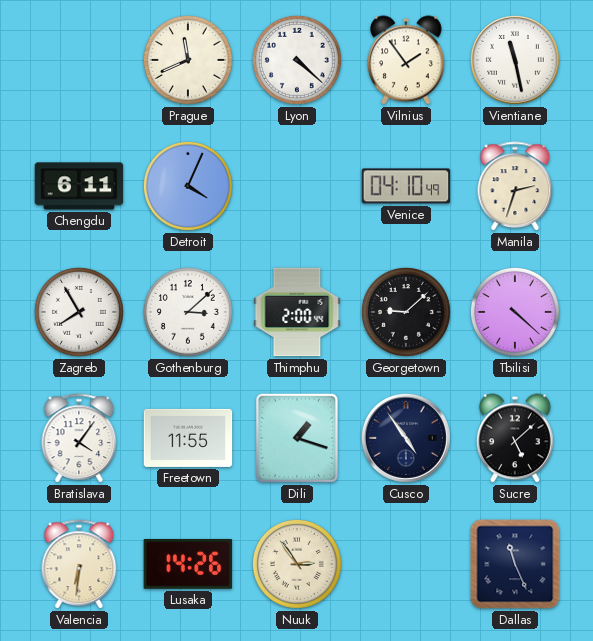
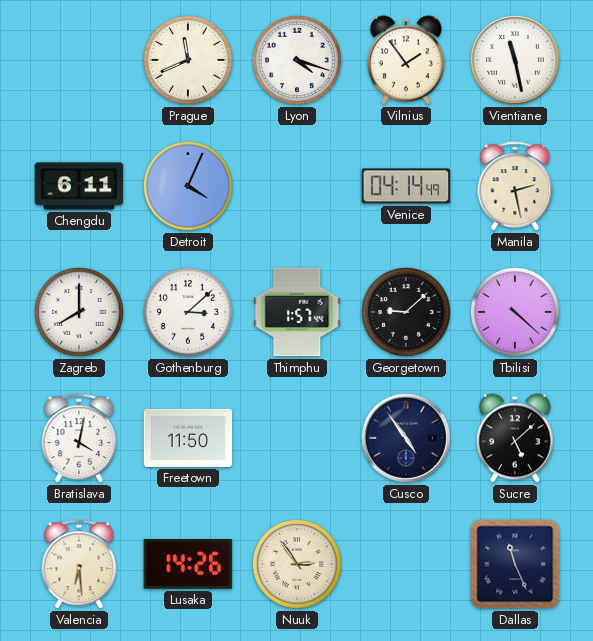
Lyon: 4:22 -> 4:18 (297, 60)
Venice: 04:10 -> 04:14 (406, 186)
Manila: 2:33 -> 2:28 (515, 186)
Zagreb: 7:55 -> 8:00 (79, 312)
Thimphu: 2:00 -> 1:57 (297, 312)
Bratislava: 4:06 -> 4:02 (79, 438)
Freetown: 11:55 -> 11:50 (188, 438)
Dili: 1:18 -> none (297, 438)
Valencia: 6:31 -> 6:29 (79, 564)
